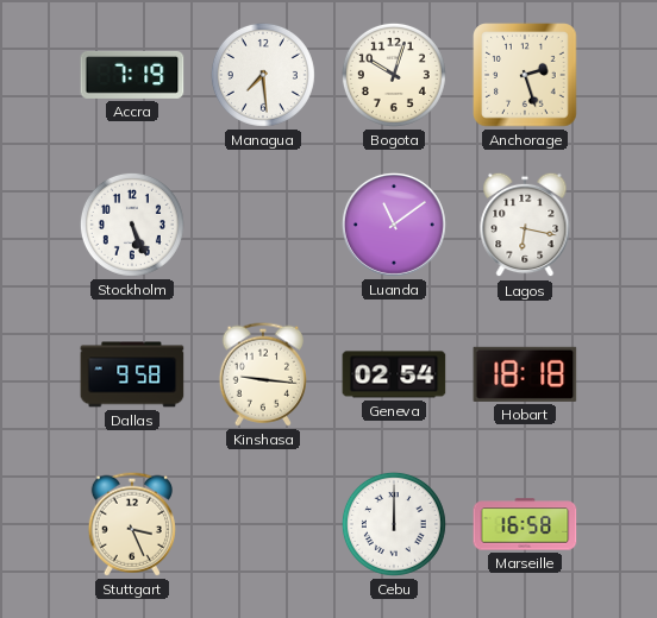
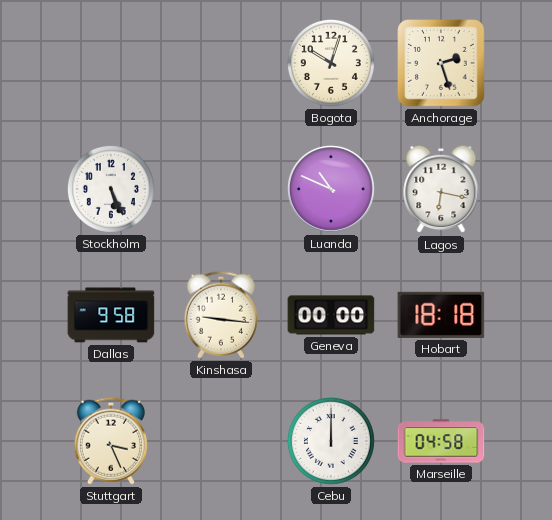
Accra: 7:19 -> none (132, 75)
Managua: 7:29 -> none (263, 75)
Luanda: 11:09 -> 10:49 (331, 189)
Geneva: 02:54 -> 00:00 (331, 315)
Marseille: 16:58 -> 04:58 (441, 441)
